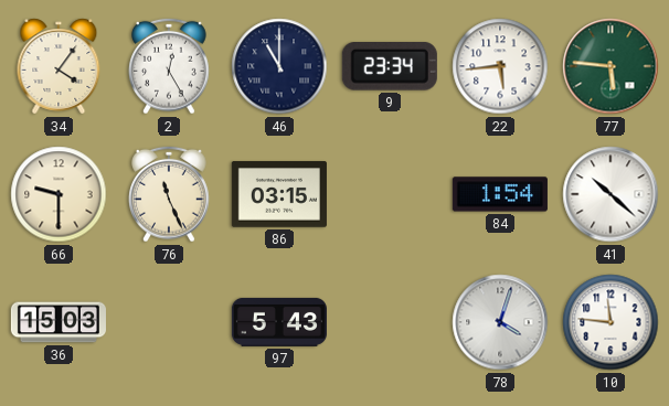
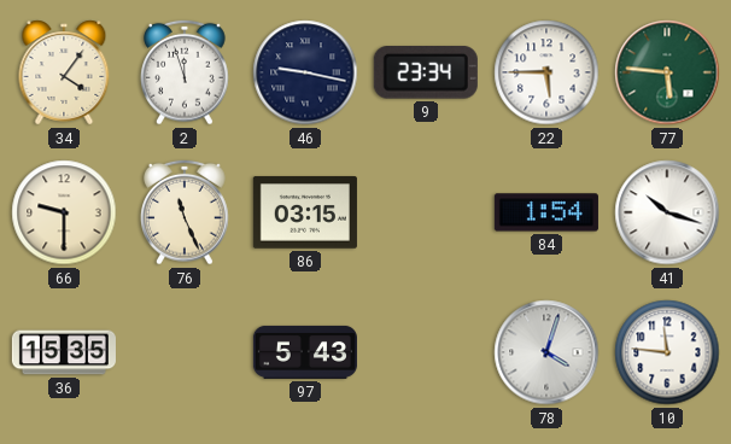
2: 12:25 -> 11:57 (186, 72)
46: 11:00 -> 9:17 (305, 72)
22: 5:44 -> 5:45 (546, 72)
41: 10:22 -> 10:18 (667, 212)
36: 15:03 -> 15:35 (64, 352)
